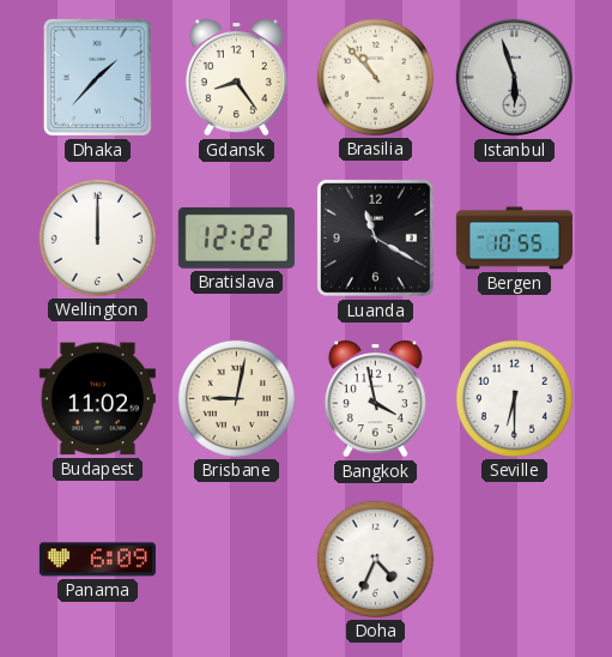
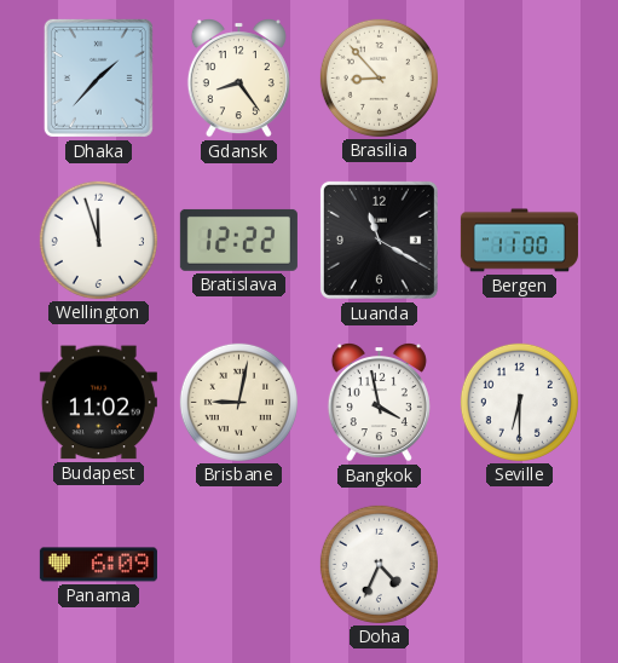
Brasilia: 10:53 -> 8:53 (379, 77)
Istanbul: 5:57 -> none (515, 78)
Wellington: 12:00 -> 11:57 (98, 240)
Bergen: 10:55 -> 11:00 (519, 241)
